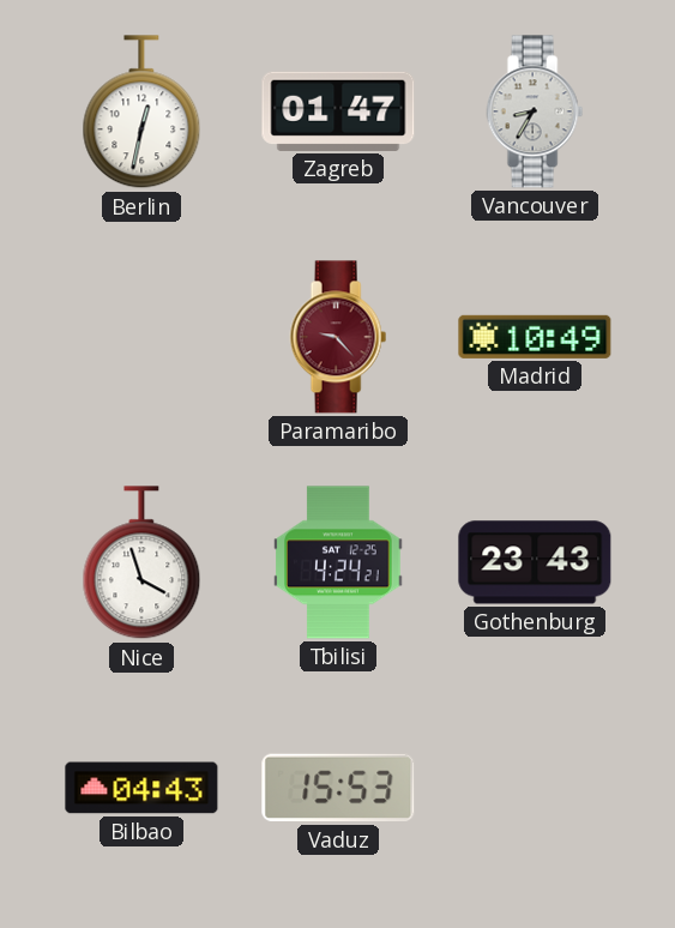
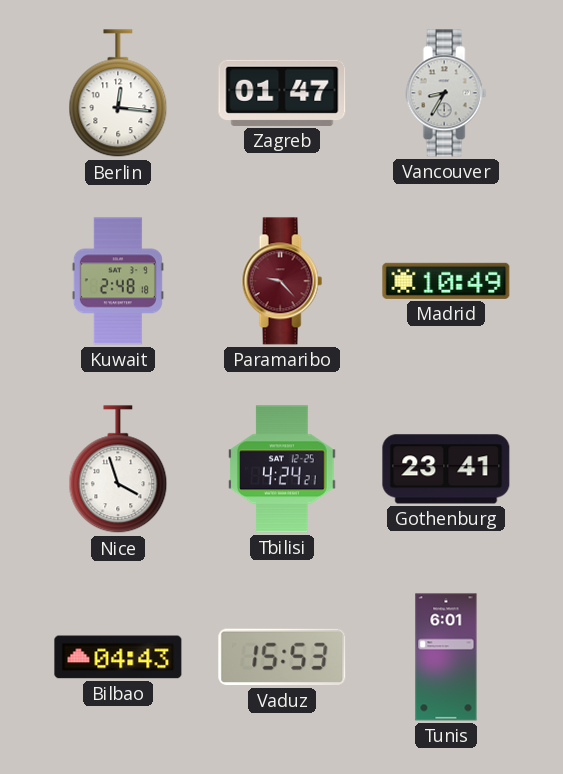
Berlin: 12:32 -> 12:16 (118, 94)
Kuwait: none -> 2:48 (118, 281)
Gothenburg: 23:43 -> 23:41 (446, 469)
Tunis: none -> 6:01 (446, 657)
